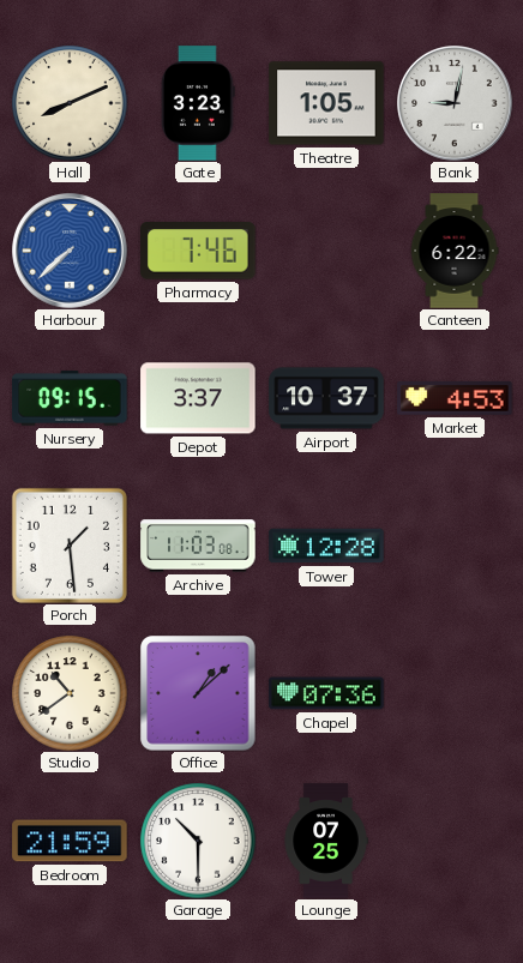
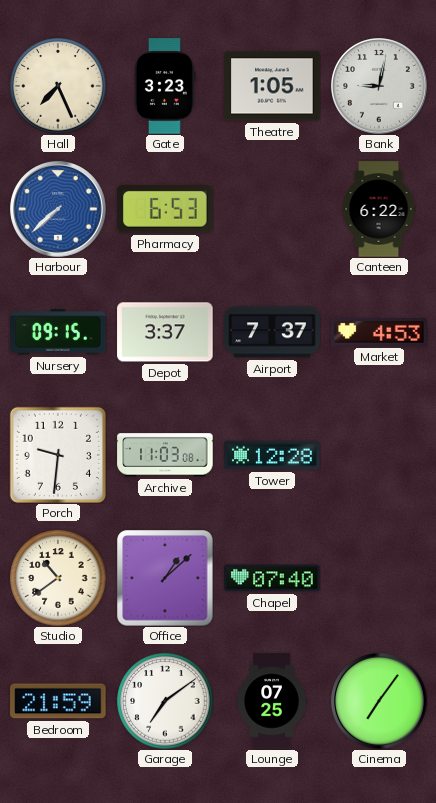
Hall: 8:11 -> 7:26 (58, 86)
Pharmacy: 7:46 -> 6:53 (165, 209)
Airport: 10:37 -> 7:37 (272, 332)
Porch: 1:29 -> 9:31 (58, 455)
Chapel: 07:36 -> 07:40 (272, 578)
Garage: 10:30 -> 7:09 (165, 701)
Cinema: none -> 7:06 (379, 701)
